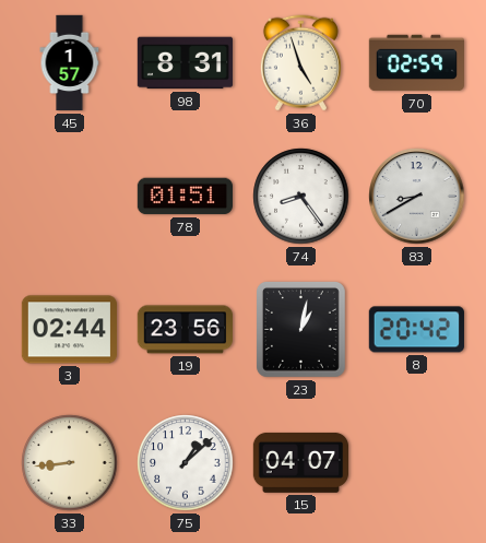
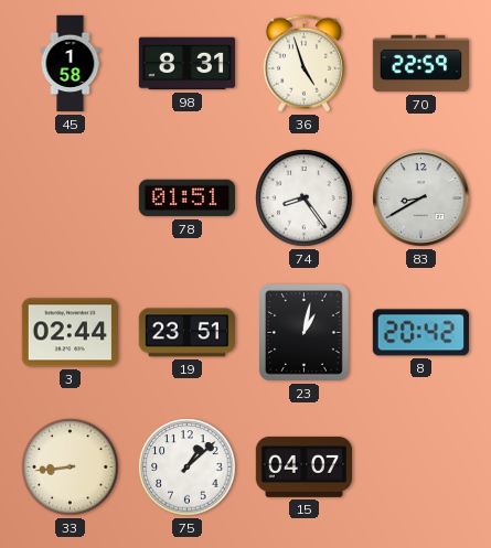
45: 1:57 -> 1:58 (71, 64)
70: 02:59 -> 22:59 (420, 64)
19: 23:56 -> 23:51 (186, 333)
